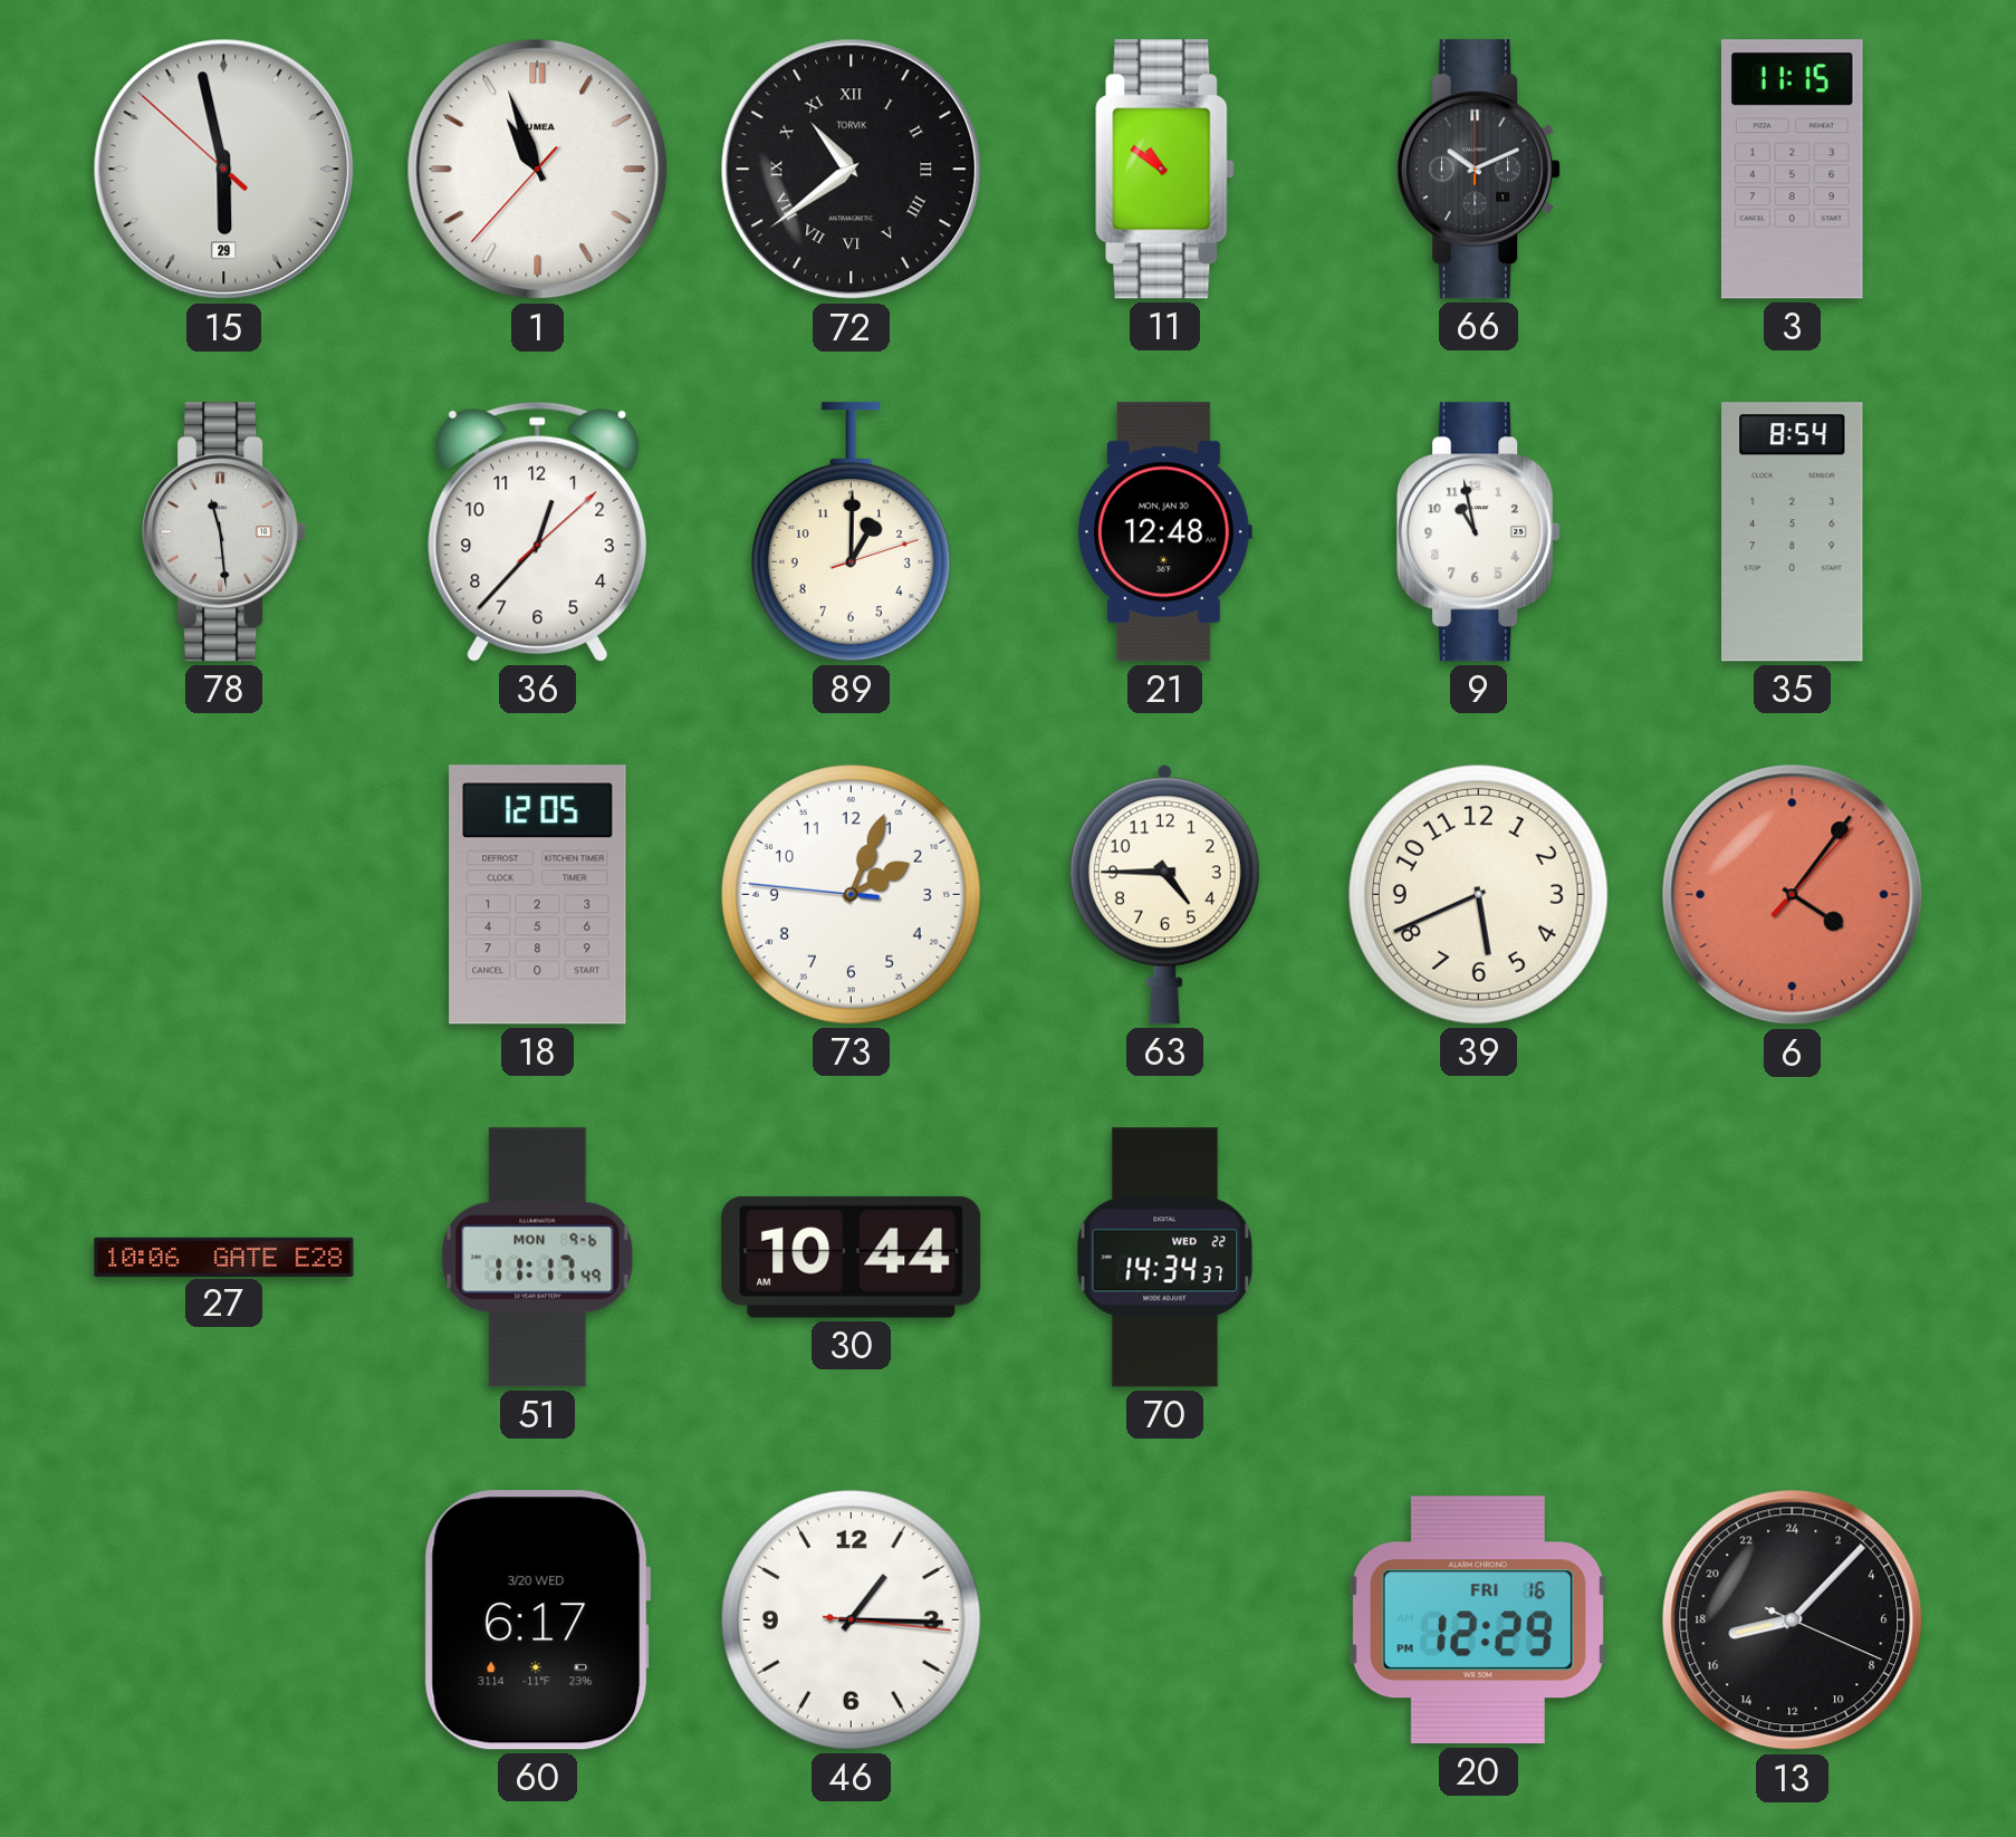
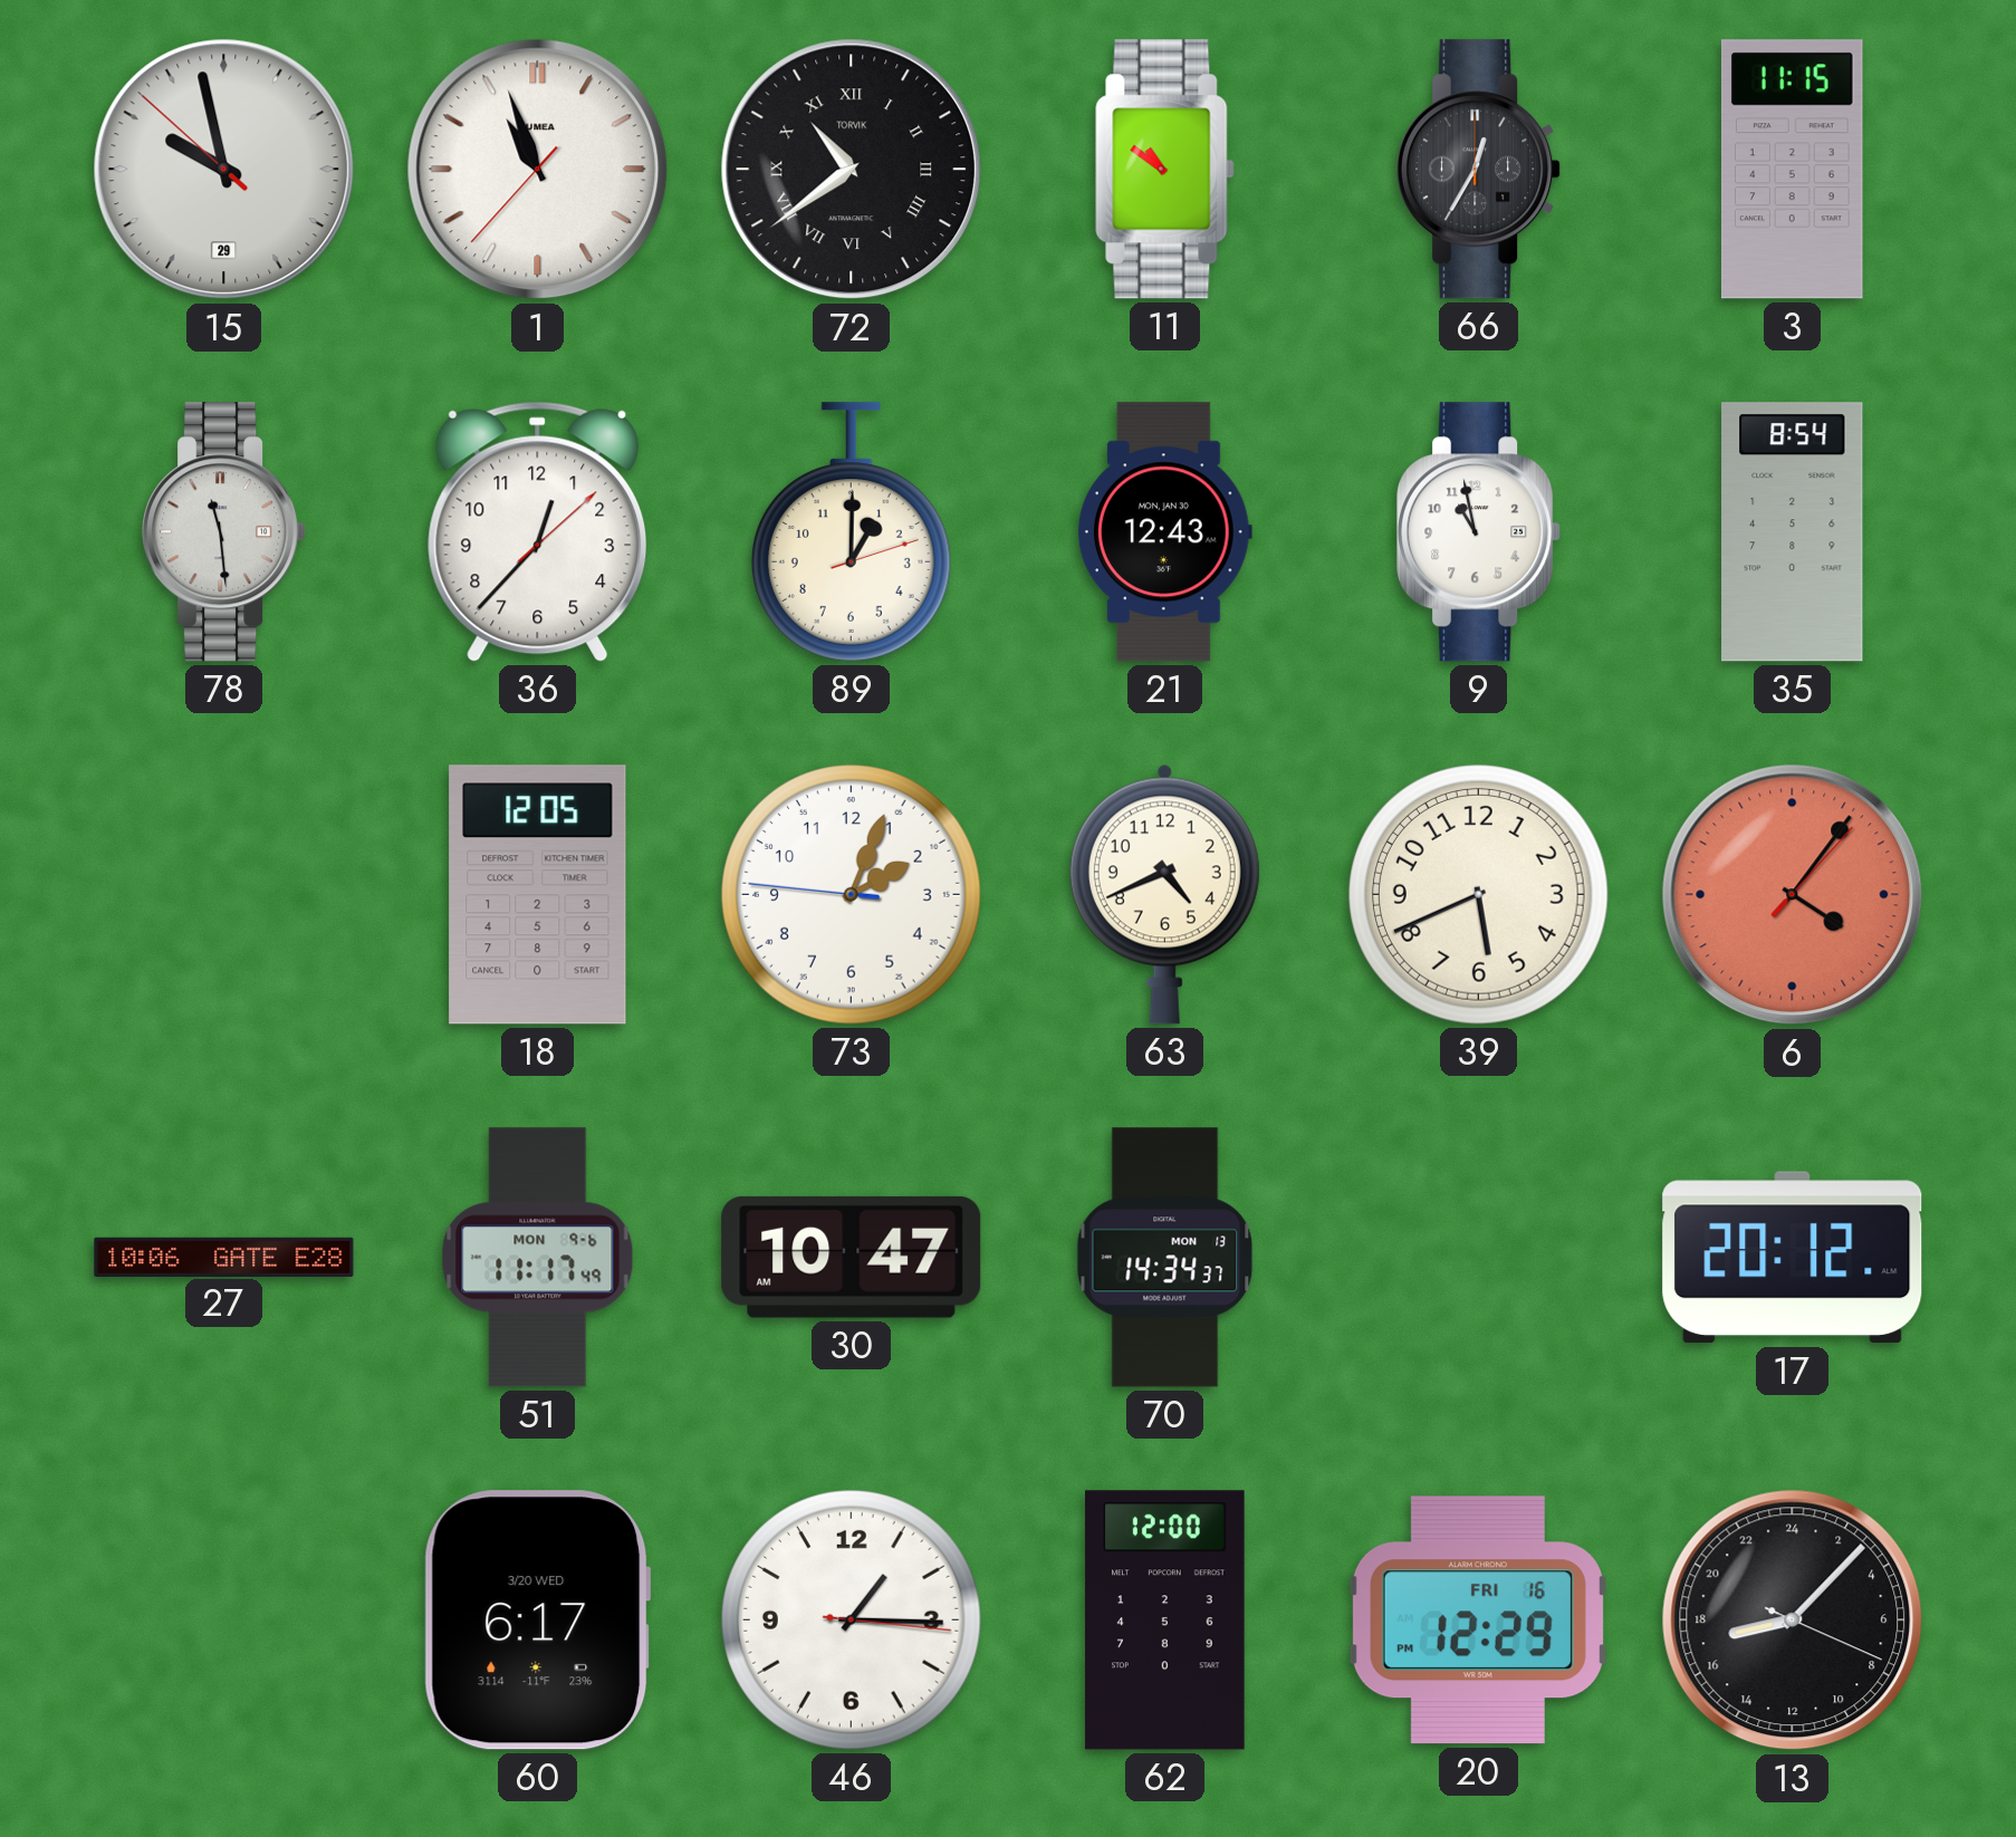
15: 5:57 -> 9:57 (224, 170)
66: 10:11 -> 12:35 (1479, 170)
21: 12:48 -> 12:43 (1164, 532)
63: 4:45 -> 4:41 (1164, 894)
30: 10:44 -> 10:47 (852, 1257)
70 date: WED 22 -> MON 13 (1165, 1258)
17: none -> 20:12 (1793, 1258)
62: none -> 12:00 (1165, 1620)
